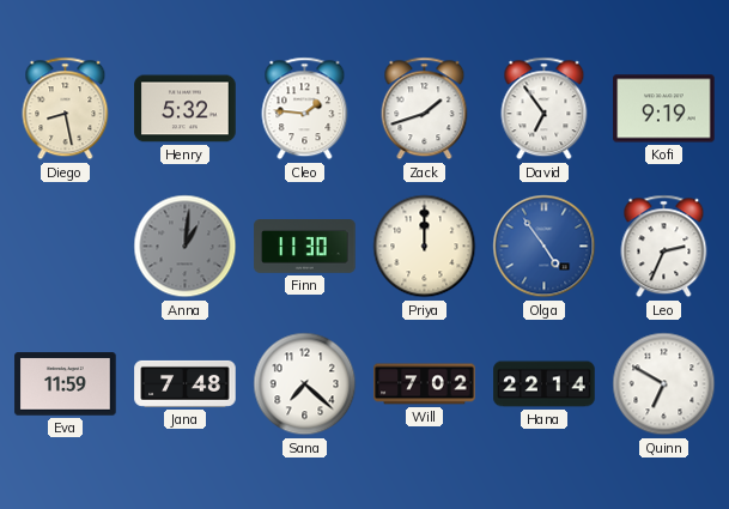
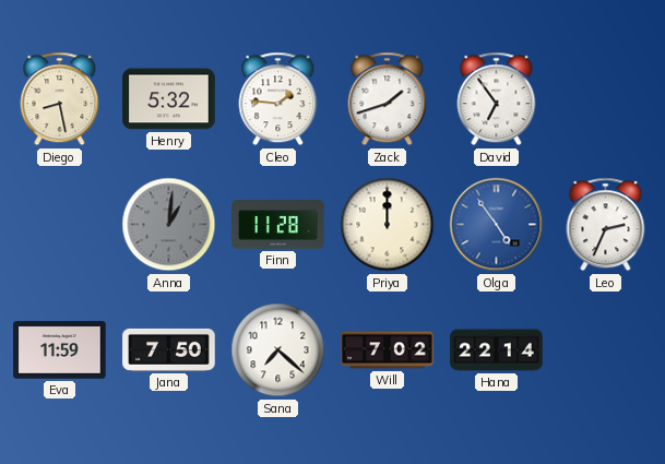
Kofi: 9:19 -> none (664, 109)
Finn: 11:30 -> 11:28 (278, 225)
Jana: 7:48 -> 7:50 (169, 349)
Quinn: 6:50 -> none (664, 384)
